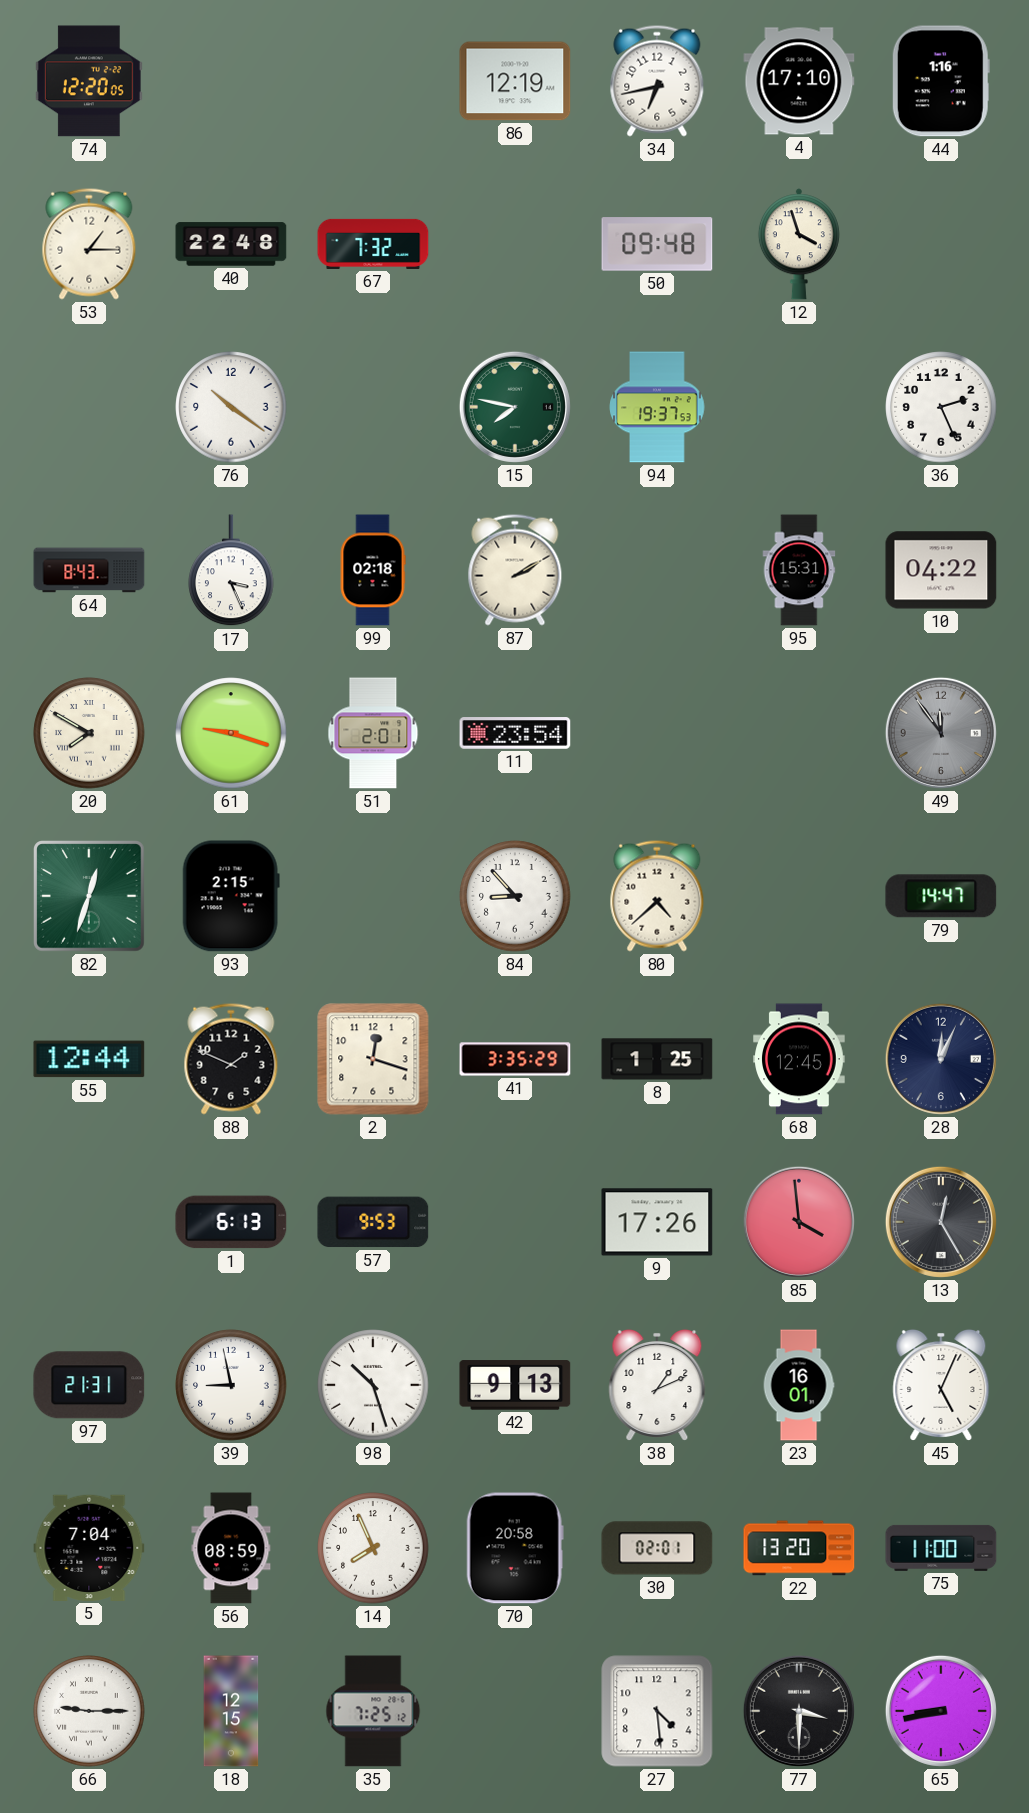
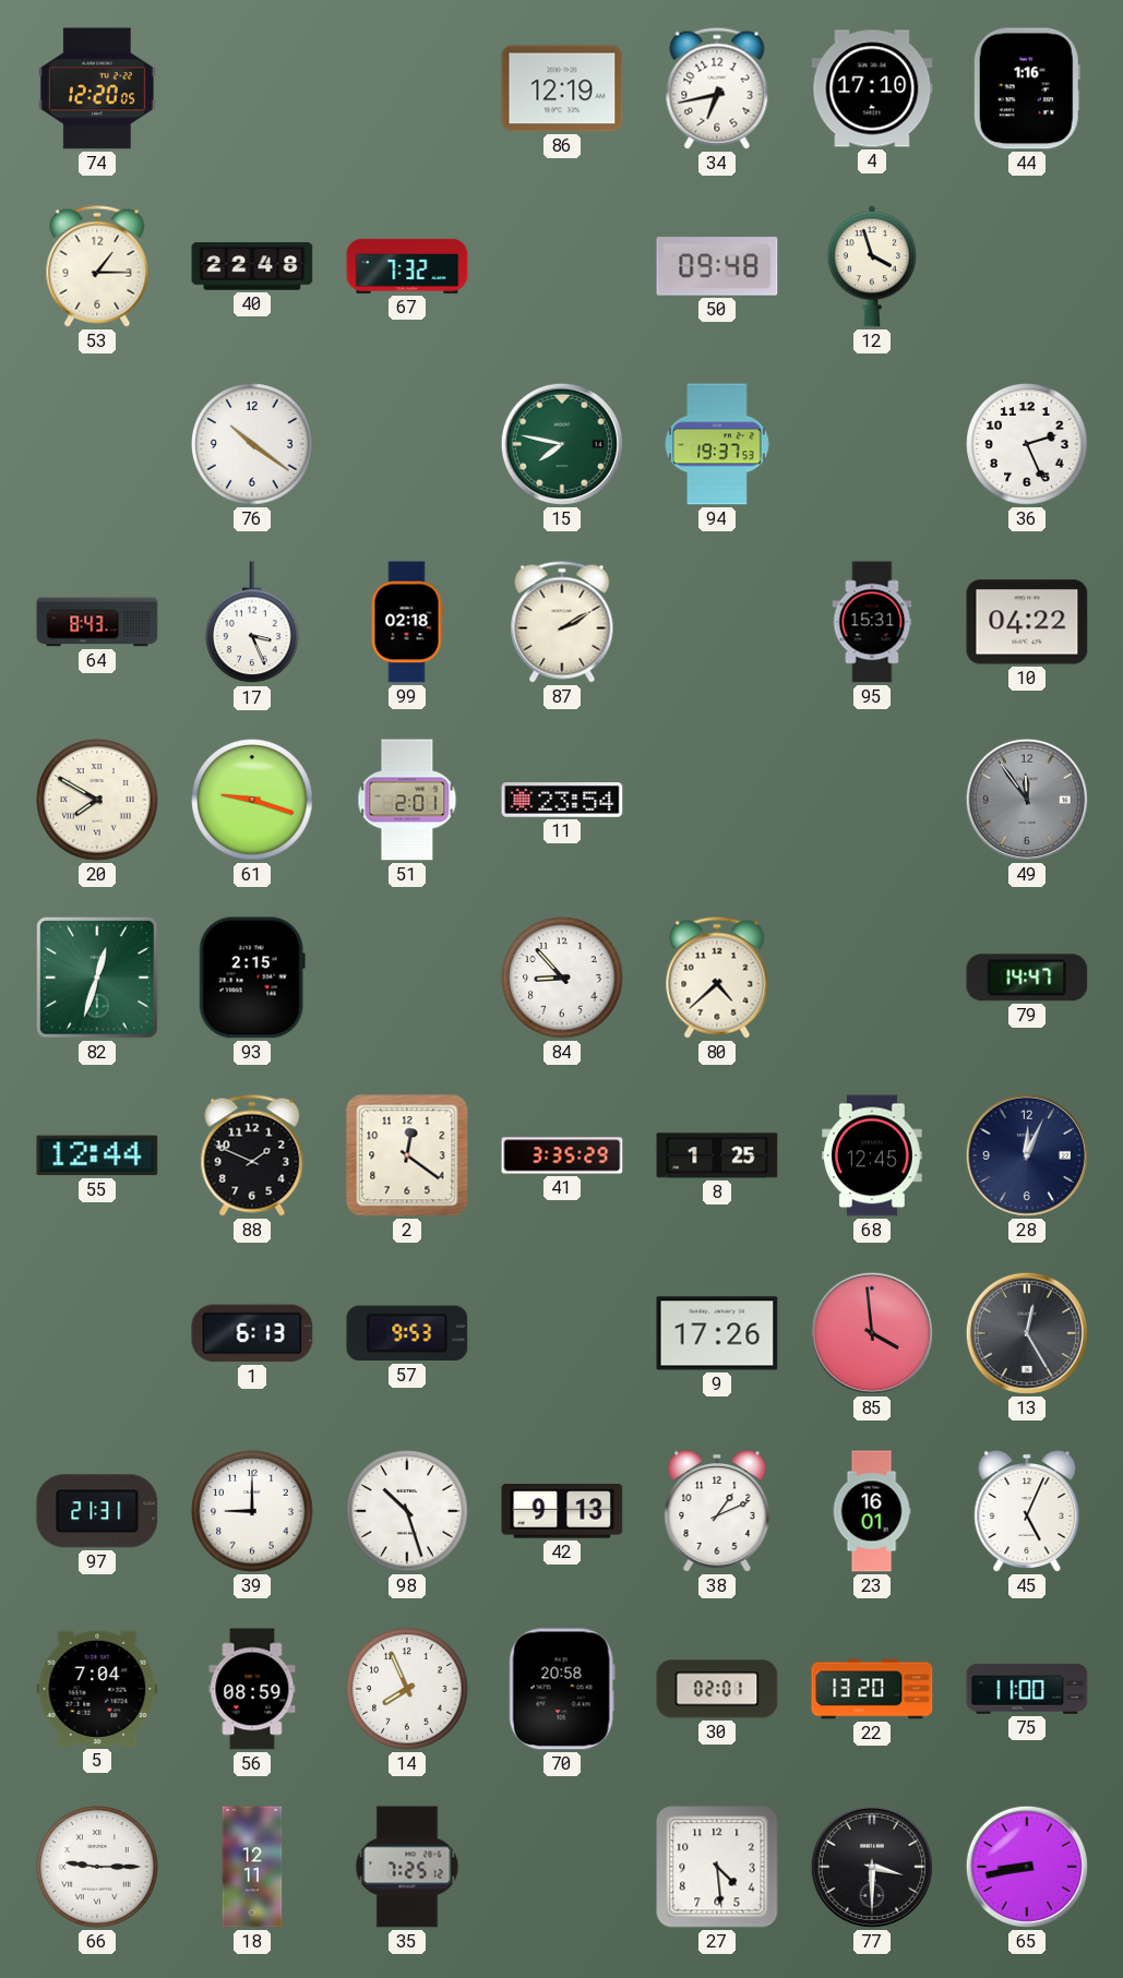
2: 12:18 -> 12:21 (407, 1155)
39: 8:58 -> 9:00 (252, 1511)
18: 12:15 -> 12:11 (252, 1867)
